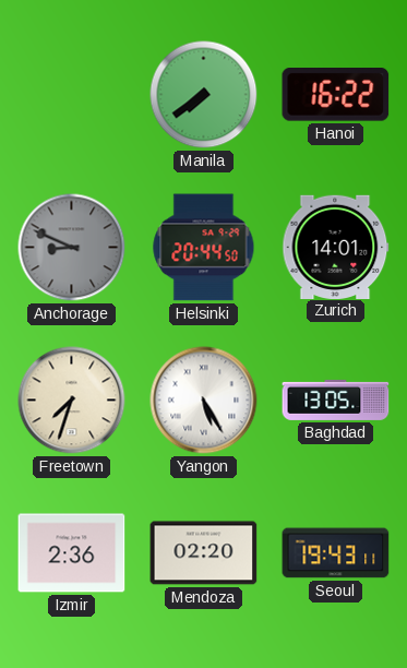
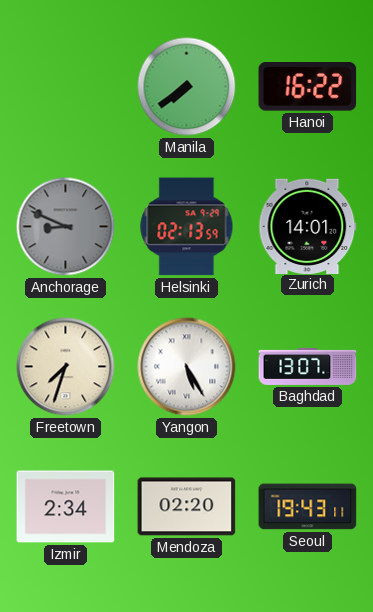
Helsinki: 20:44 -> 02:13 (187, 227)
Baghdad: 13:05 -> 13:07 (308, 366)
Izmir: 2:36 -> 2:34 (66, 507)
